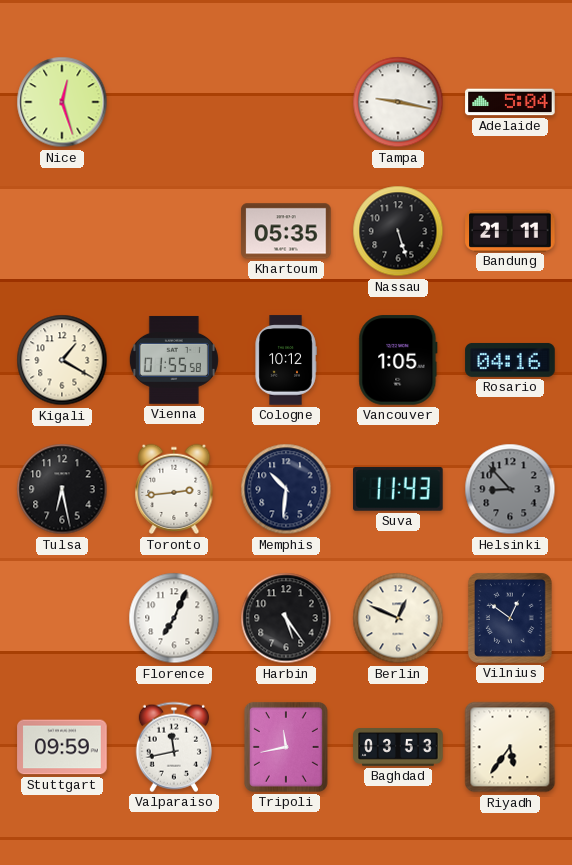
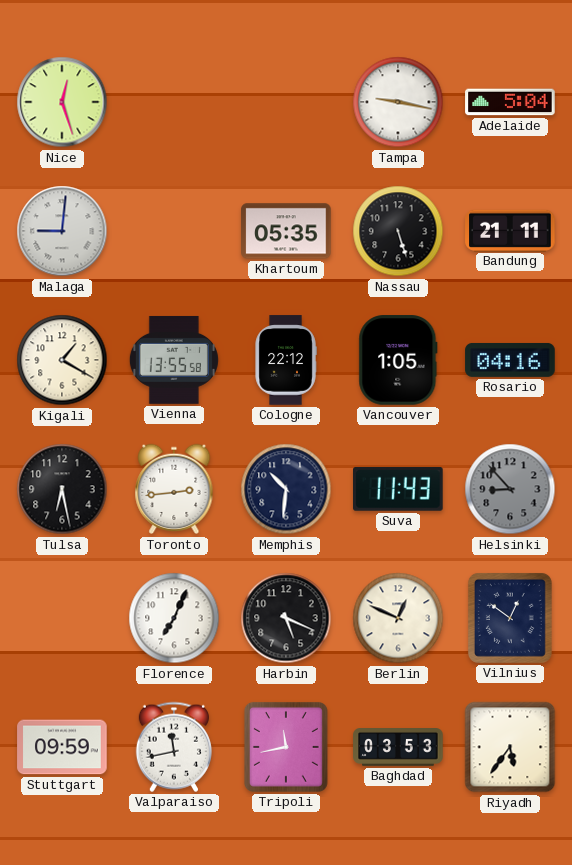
Malaga: none -> 9:01 (62, 231)
Vienna: 01:55 -> 13:55 (174, 360)
Cologne: 10:12 -> 22:12 (286, 360)
Harbin: 5:24 -> 5:19 (286, 618)
